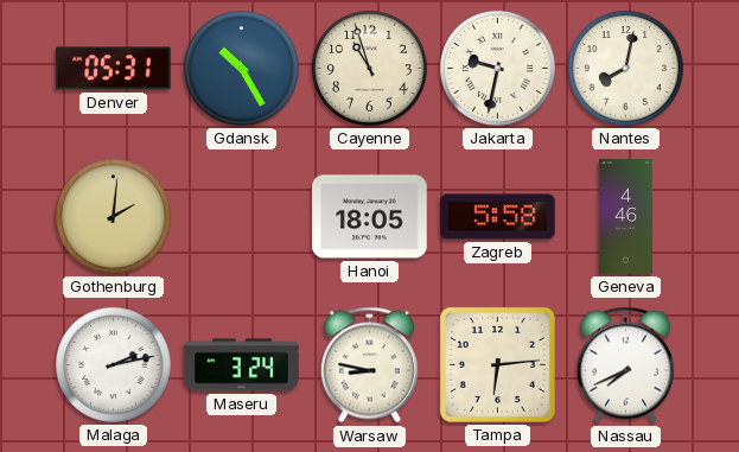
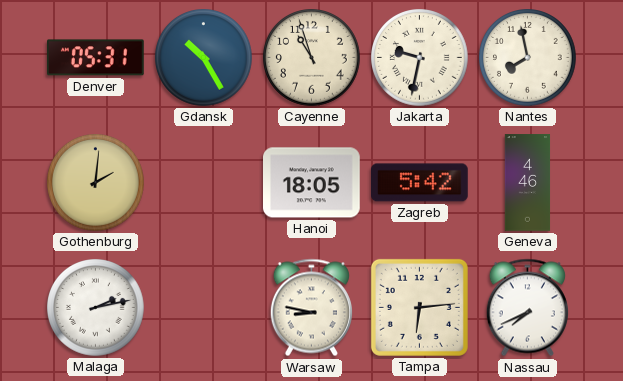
Nantes: 8:02 -> 7:58 (528, 58)
Zagreb: 5:58 -> 5:42 (420, 183)
Maseru: 3:24 -> none (242, 365)
